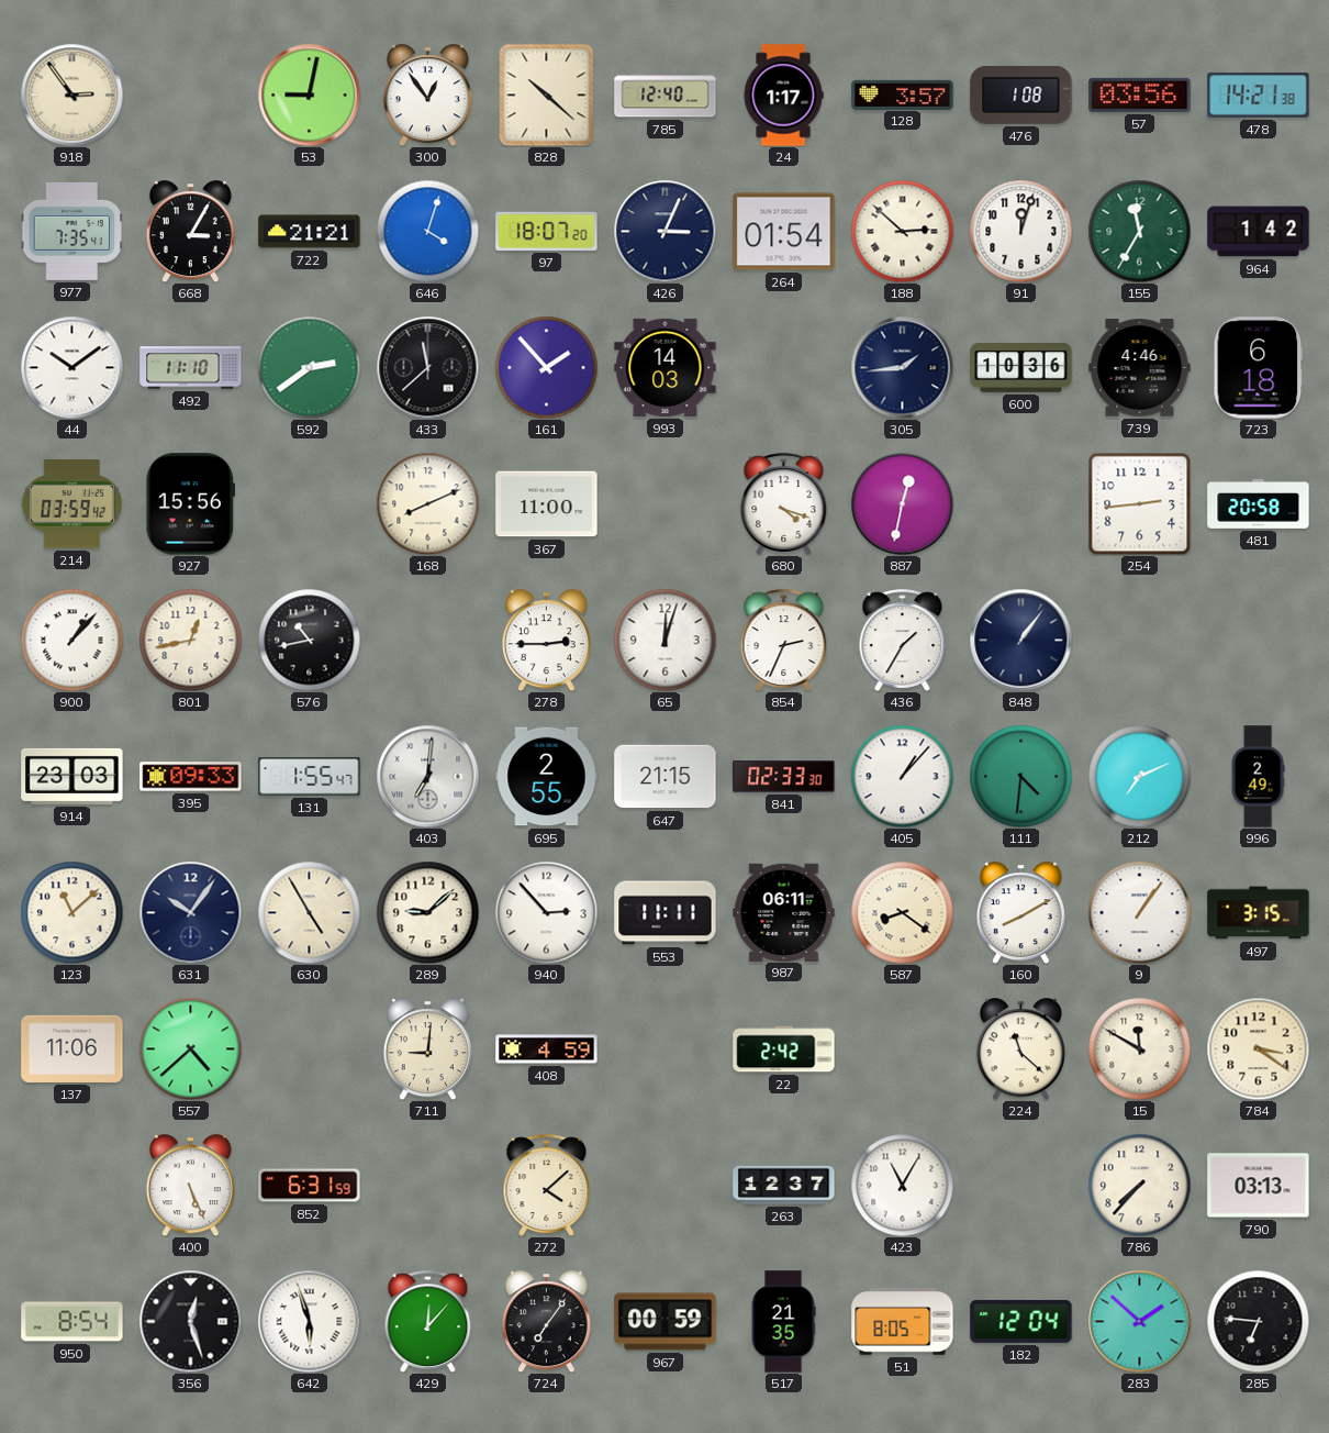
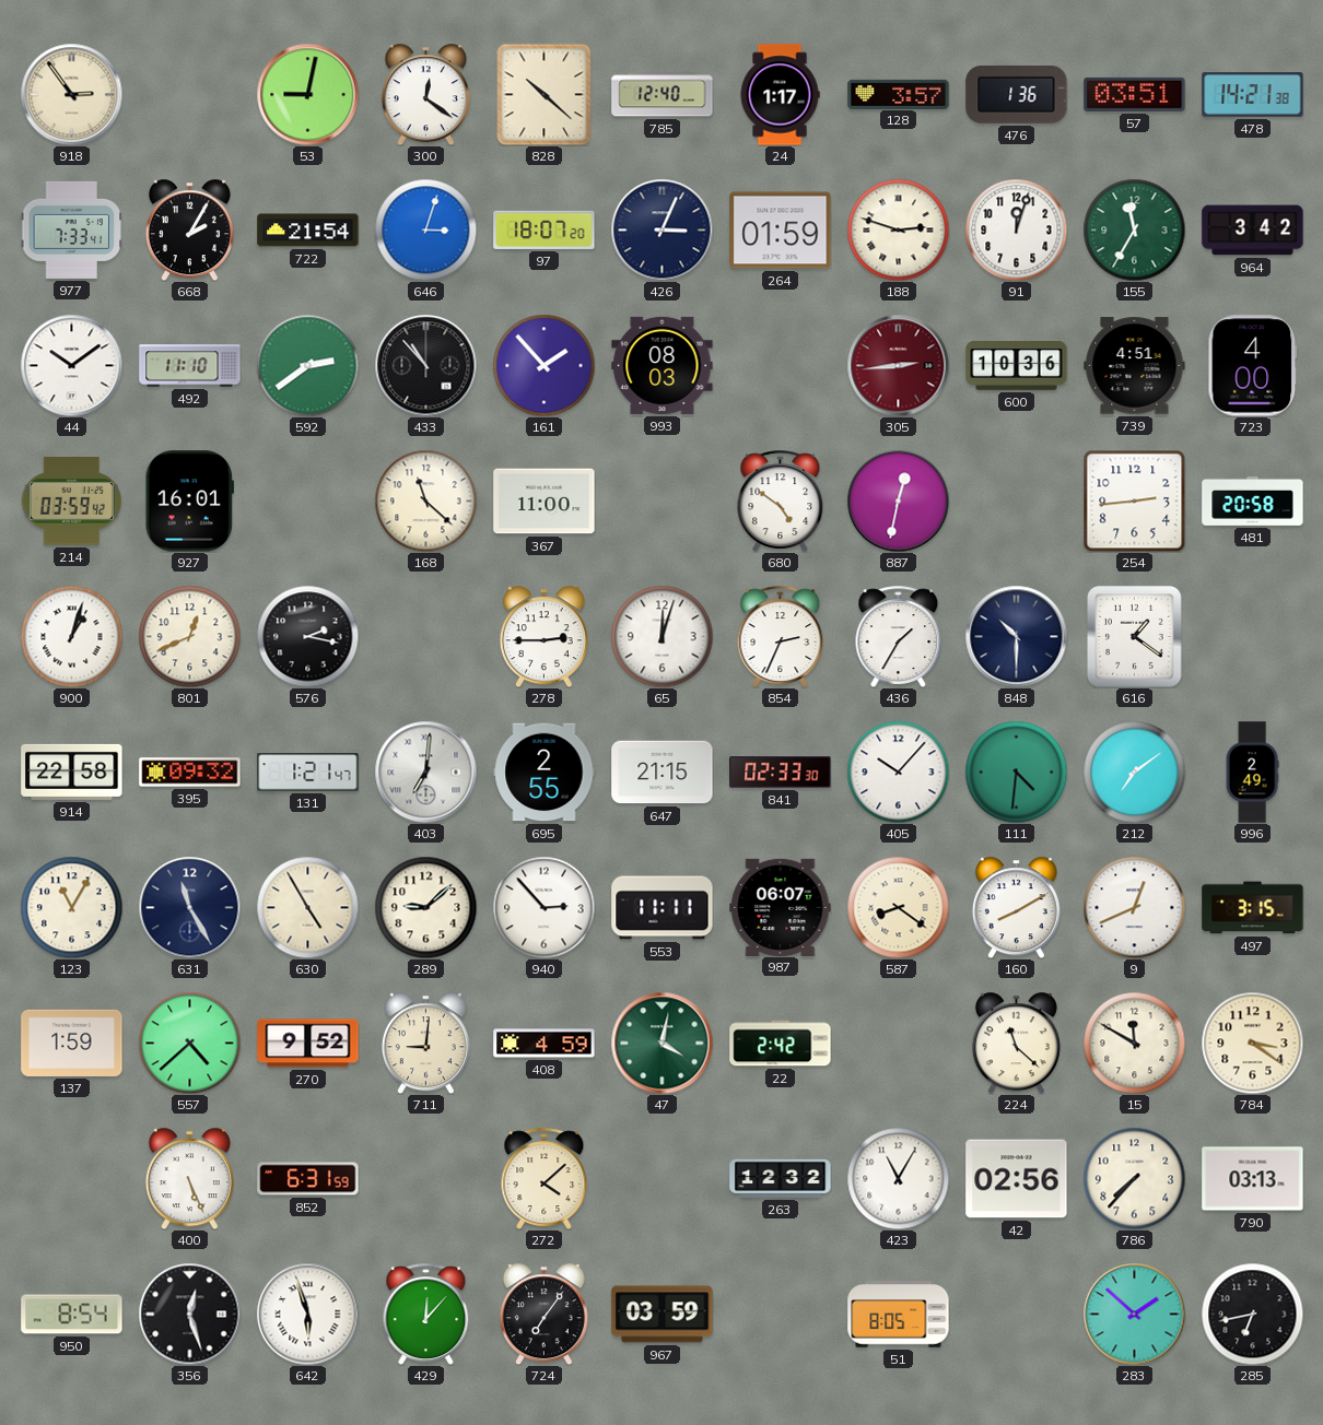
300: 12:54 -> 12:21 (425, 94)
476: 1:08 -> 1:36 (1017, 94)
57: 03:56 -> 03:51 (1135, 94)
977: 7:35 -> 7:33 (71, 229)
668: 3:05 -> 2:05 (189, 229)
722: 21:21 -> 21:54 (308, 231)
646: 4:03 -> 3:03 (425, 229)
264: 01:54 -> 01:59 (781, 231)
188: 2:52 -> 2:48 (898, 229)
964: 1:42 -> 3:42 (1253, 231)
433: 11:38 -> 10:53 (425, 365)
993: 14:03 -> 08:03 (663, 365)
305: 1:44 -> 2:44 (898, 365)
305 dial: navy -> burgundy (898, 365)
739: 4:46 -> 4:51 (1135, 366)
723: 6:18 -> 4:00 (1253, 366)
927: 15:56 -> 16:01 (189, 502)
168: 8:11 -> 11:22 (425, 500)
680: 4:18 -> 4:51 (781, 500)
900: 1:07 -> 1:03 (71, 636)
801: 12:43 -> 12:41 (189, 636)
576: 10:43 -> 2:17 (307, 636)
848: 1:06 -> 10:30 (1016, 636)
616: none -> 1:21 (1135, 637)
914: 23:03 -> 22:58 (72, 772)
395: 09:33 -> 09:32 (190, 773)
131: 1:55 -> 1:21 (308, 773)
405: 1:07 -> 10:07 (898, 772)
212: 7:11 -> 7:09 (1134, 772)
123: 11:08 -> 11:05 (71, 907)
631: 10:06 -> 11:25 (189, 907)
987: 06:11 -> 06:07 (781, 907)
9: 1:06 -> 12:41 (1134, 907)
137: 11:06 -> 1:59 (72, 1043)
270: none -> 9:52 (308, 1044)
47: none -> 4:02 (661, 1043)
263: 12:37 -> 12:32 (781, 1178)
42: none -> 02:56 (1017, 1179)
967: 00:59 -> 03:59 (663, 1315)
517: 21:35 -> none (783, 1322)
182: 12:04 -> none (1021, 1321)
285: 6:46 -> 6:43 (1252, 1314)
